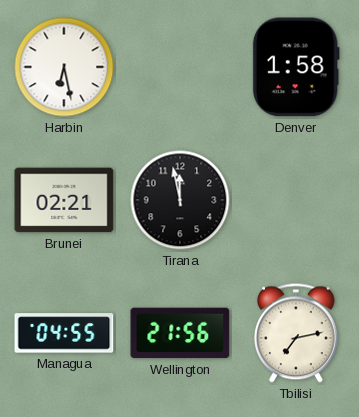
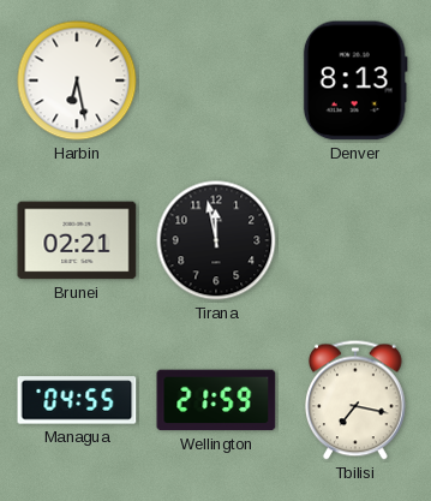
Denver: 1:58 -> 8:13 (355, 80)
Wellington: 21:56 -> 21:59 (216, 400)
Tbilisi: 7:13 -> 7:17 (355, 400)
